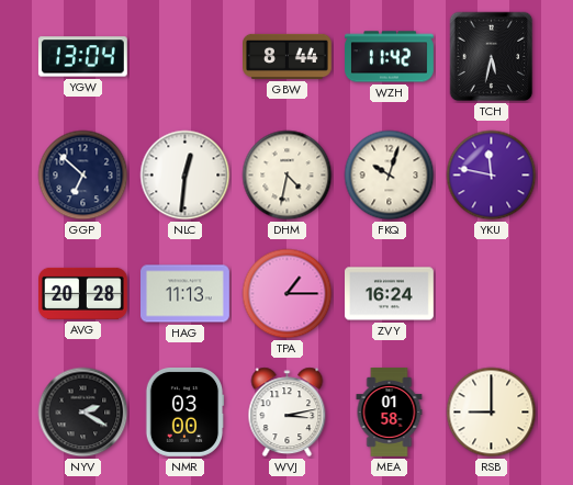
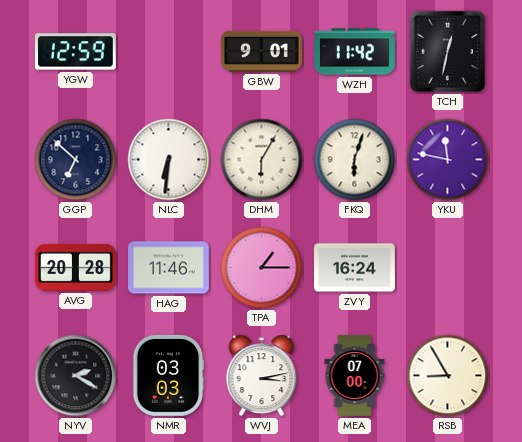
YGW: 13:04 -> 12:59 (75, 52)
GBW: 8:44 -> 9:01 (262, 51)
TCH: 5:32 -> 12:32 (448, 52)
NLC: 12:31 -> 6:31 (169, 160)
DHM: 4:32 -> 6:05 (262, 160)
FKQ: 10:03 -> 6:03 (355, 160)
HAG: 11:13 -> 11:46 (169, 268)
NMR: 03:00 -> 03:03 (168, 375)
MEA: 01:58 -> 07:00 (355, 376)
RSB: 9:00 -> 8:55 (448, 376)
